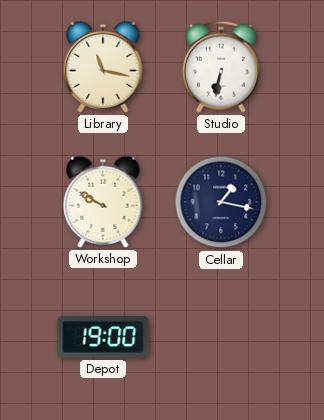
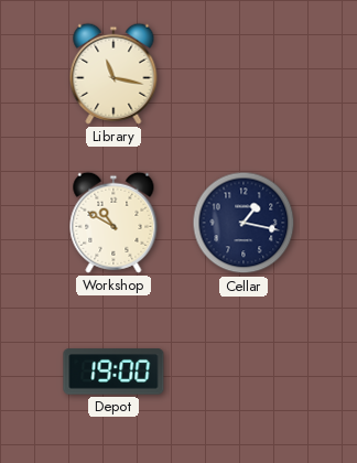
Studio: 6:32 -> none (221, 67)
Workshop: 9:50 -> 10:50 (113, 223)
